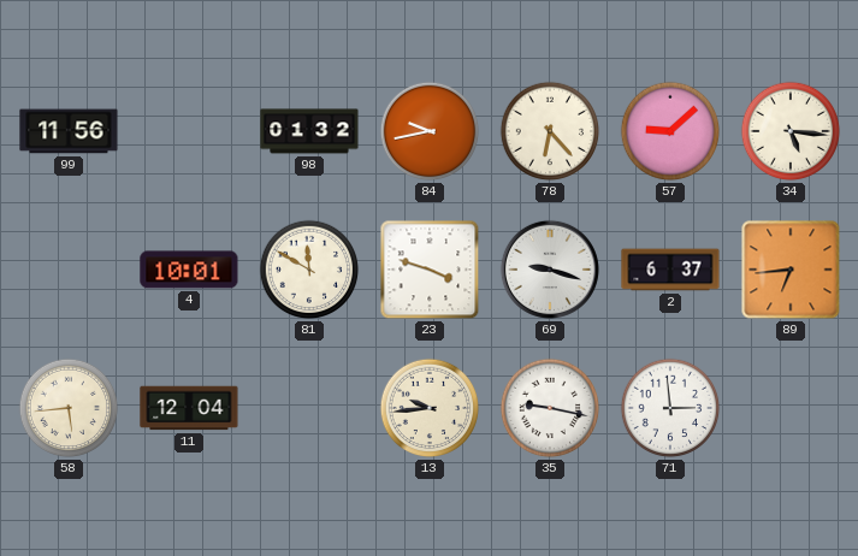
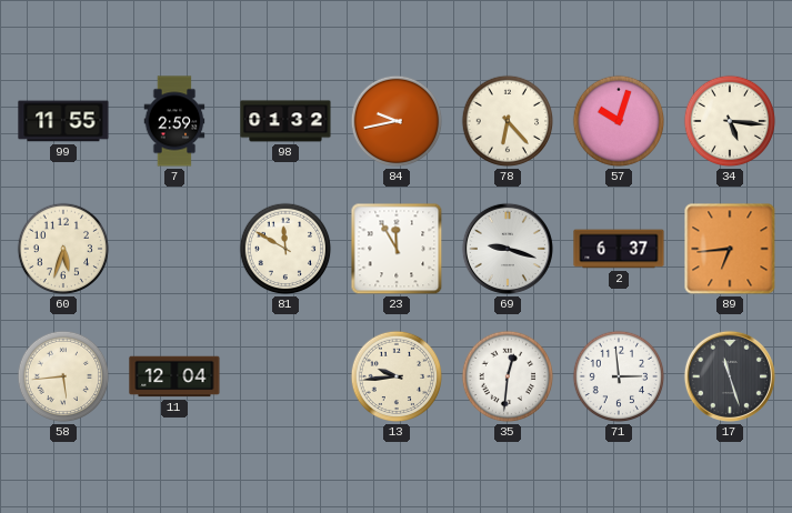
99: 11:56 -> 11:55 (63, 121)
7: none -> 2:59 (174, 121)
57: 9:08 -> 10:03 (619, 121)
60: none -> 5:33 (63, 249)
4: 10:01 -> none (189, 270)
23: 3:48 -> 11:55 (397, 249)
35: 9:17 -> 12:31 (508, 376)
17: none -> 11:27 (730, 376)
